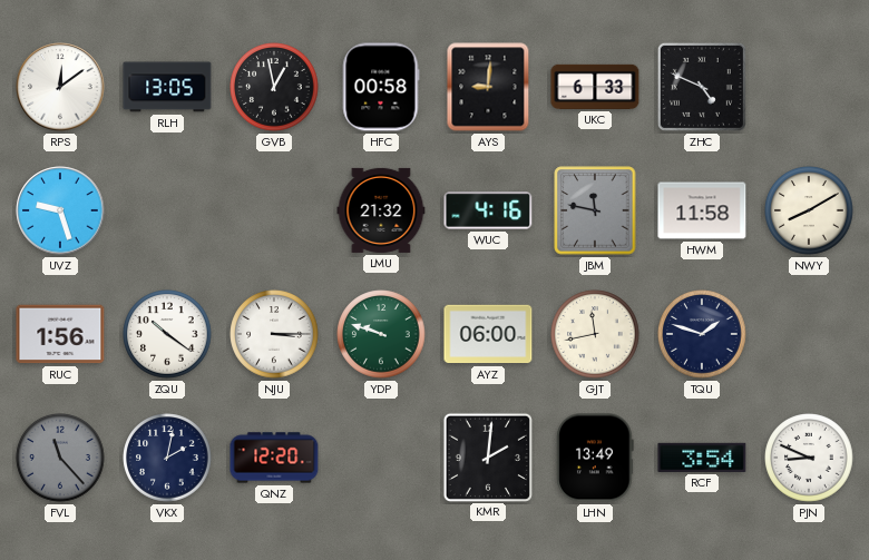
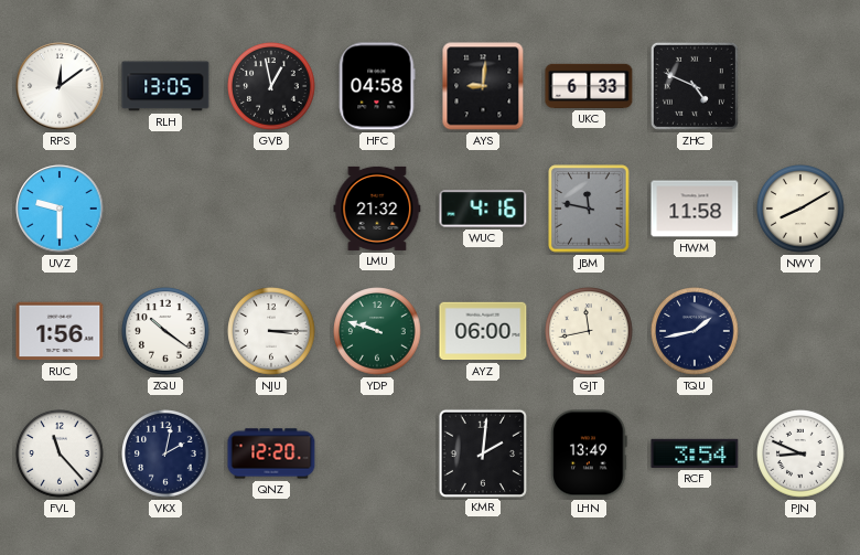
HFC: 00:58 -> 04:58 (377, 86)
UVZ: 9:27 -> 9:30 (60, 209)
TQU: 1:48 -> 1:43 (695, 331)
FVL dial: grey -> white (60, 453)
